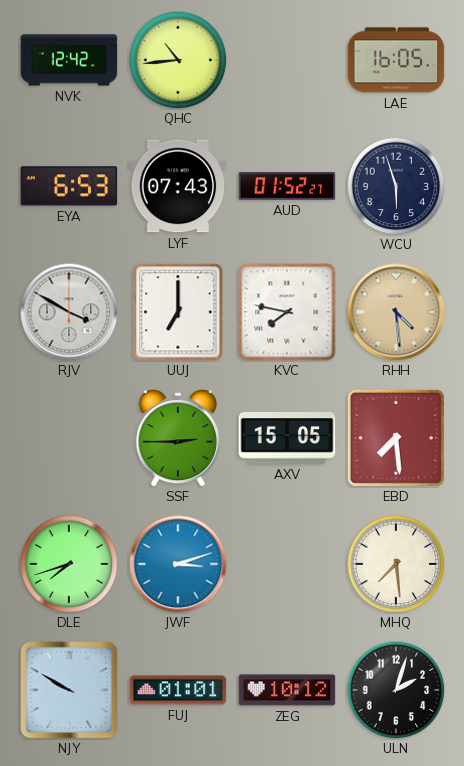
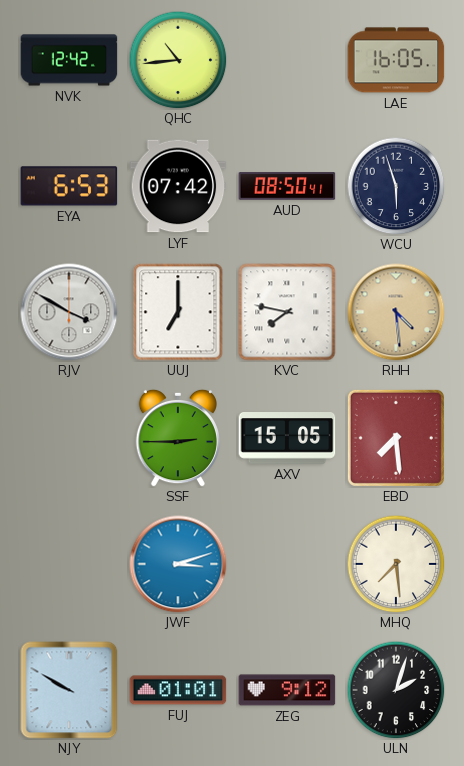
LYF: 07:43 -> 07:42 (178, 186)
AUD: 01:52 -> 08:50 (287, 186)
DLE: 7:42 -> none (69, 564)
ZEG: 10:12 -> 9:12 (287, 690)
